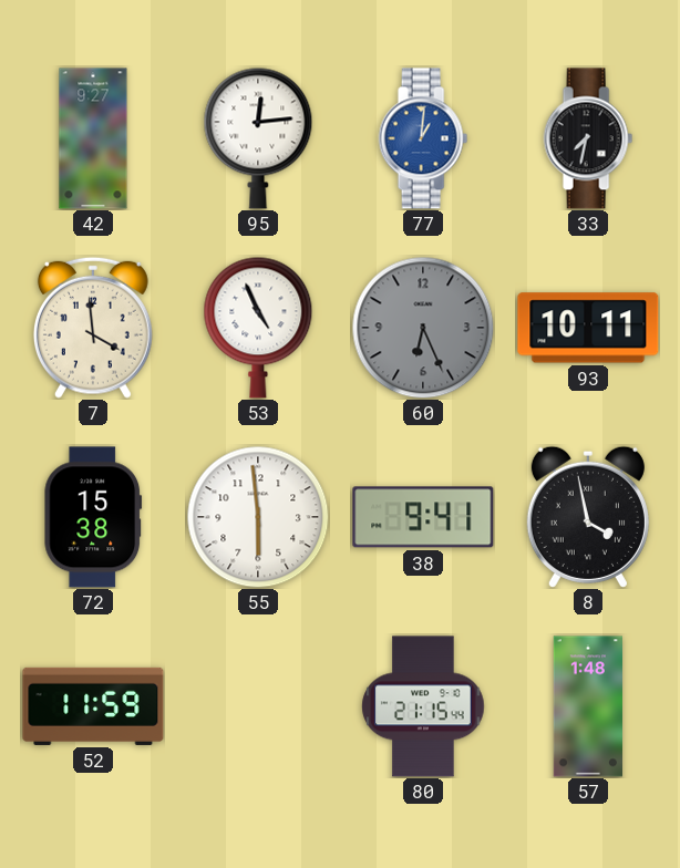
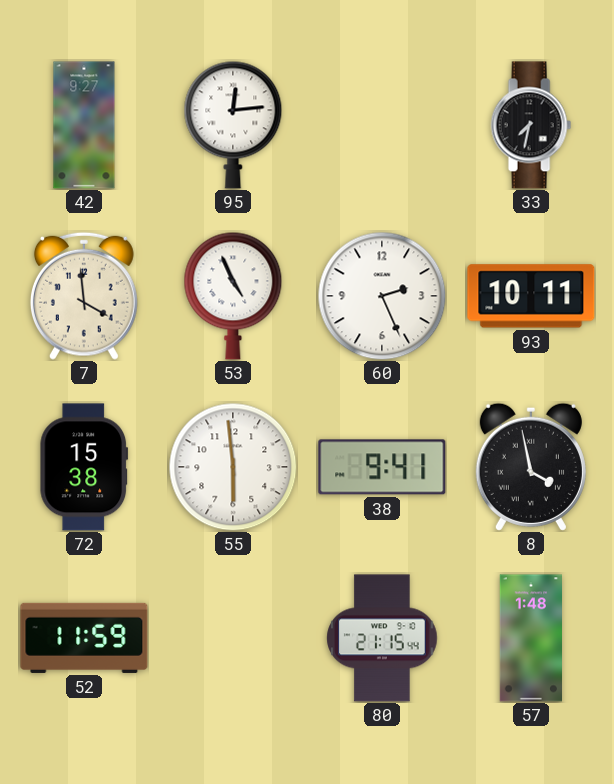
77: 1:01 -> none (423, 138)
60: 6:26 -> 2:26 (382, 296)
60 dial: grey -> white (382, 296)
